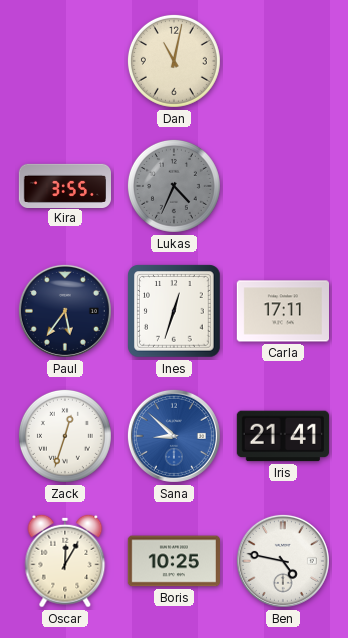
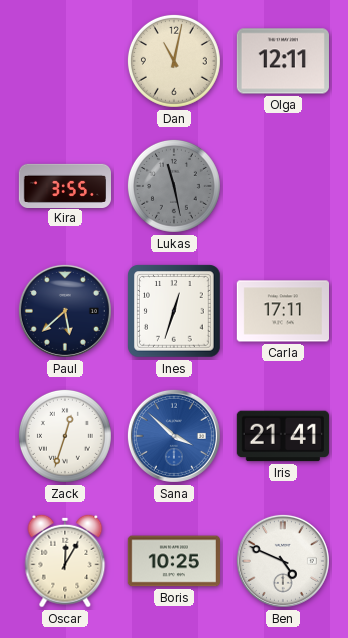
Olga: none -> 12:11 (283, 61)
Lukas: 4:34 -> 11:28 (174, 186)
Paul: 5:36 -> 5:38 (65, 311)
Sana: 8:52 -> 3:52 (174, 436)
Ben: 4:47 -> 4:49 (283, 561)
